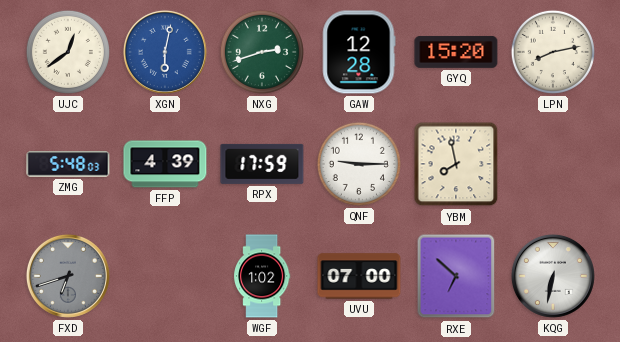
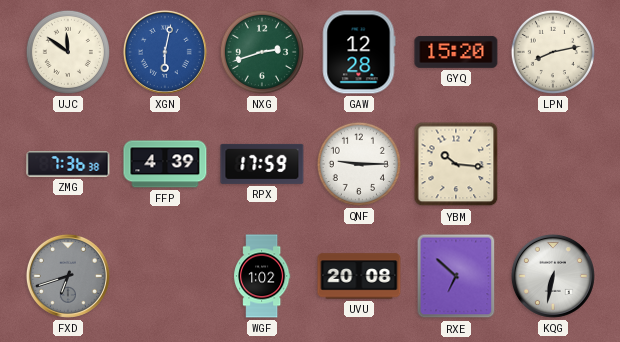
UJC: 12:39 -> 11:51 (68, 52)
ZMG: 5:48 -> 7:36 (68, 164)
YBM: 7:58 -> 10:16 (456, 164)
UVU: 07:00 -> 20:08 (359, 276)
